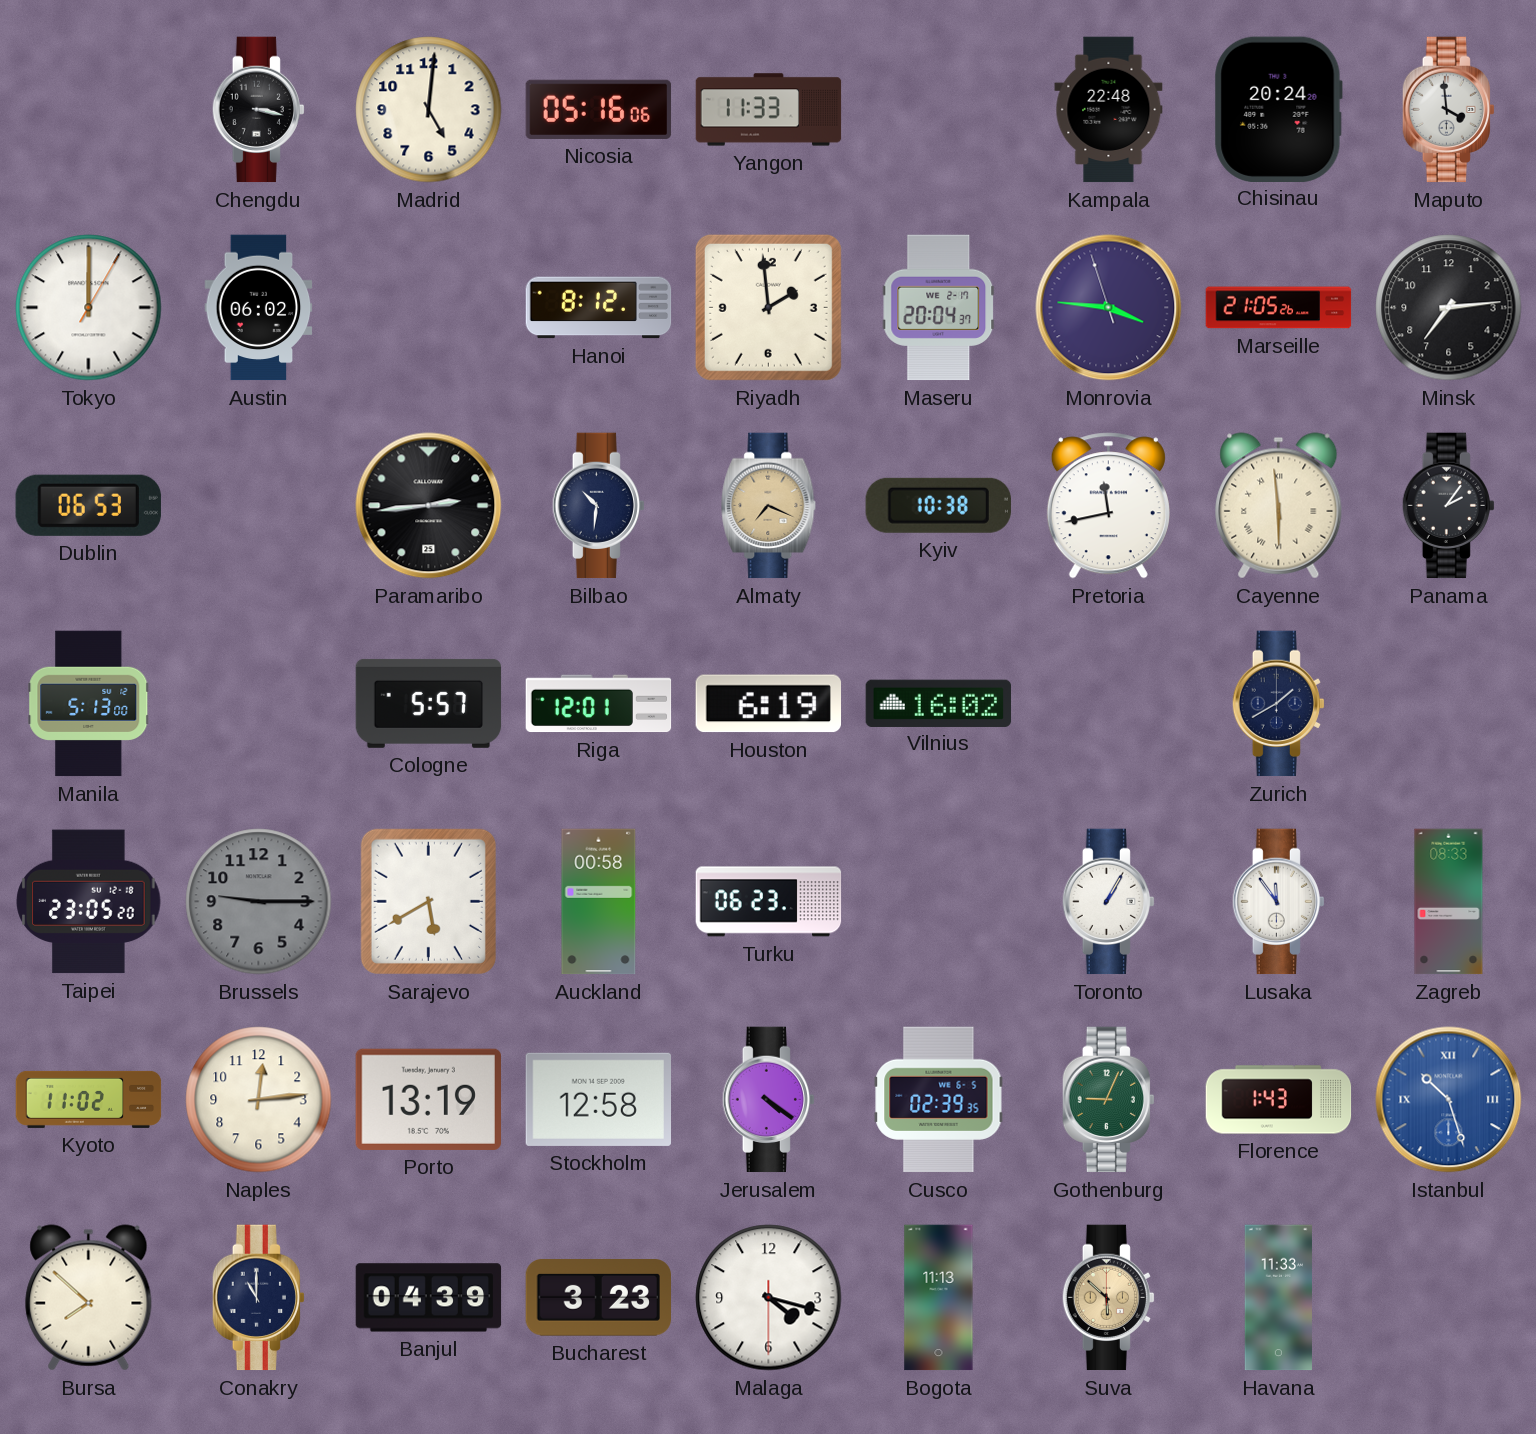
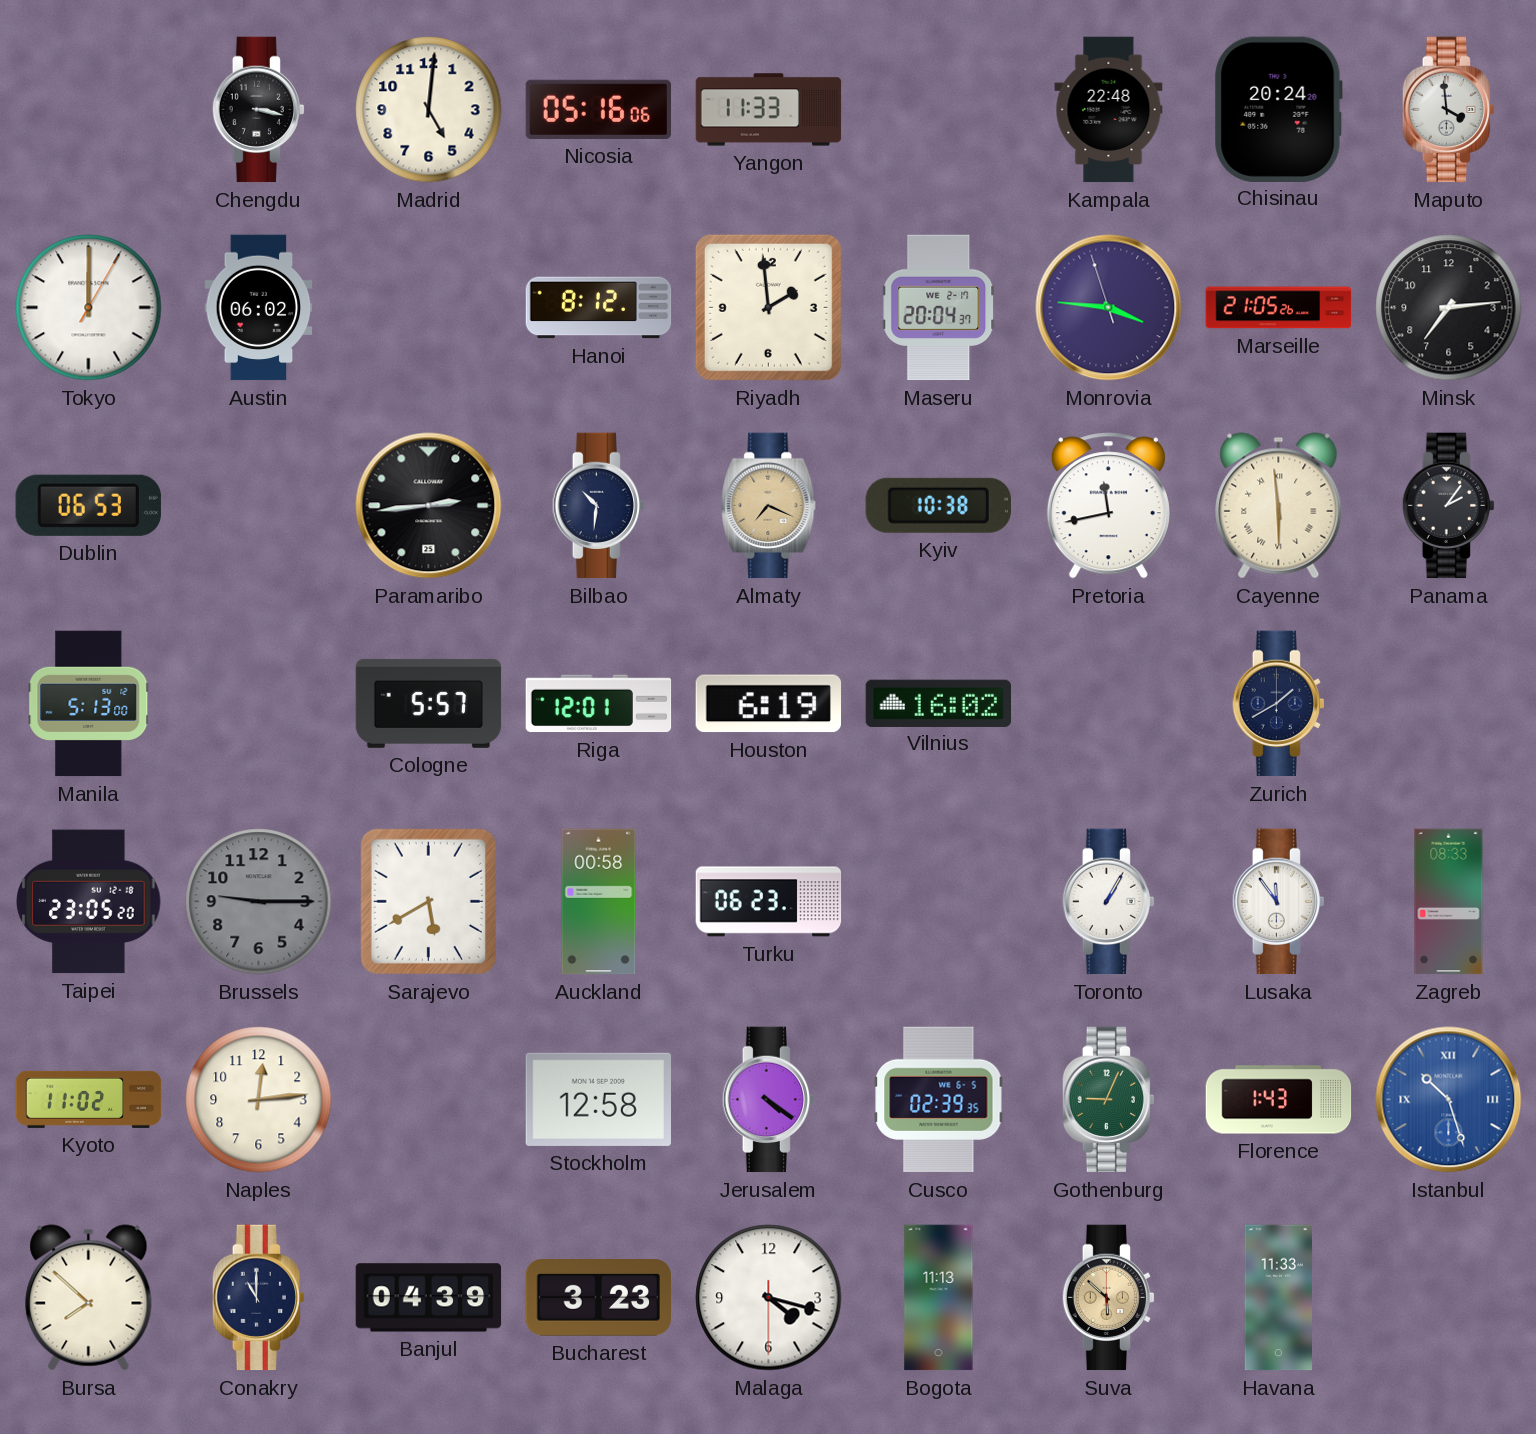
Porto: 13:19 -> none (428, 1099)
